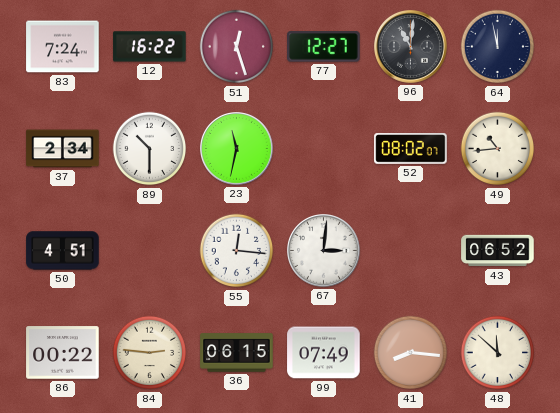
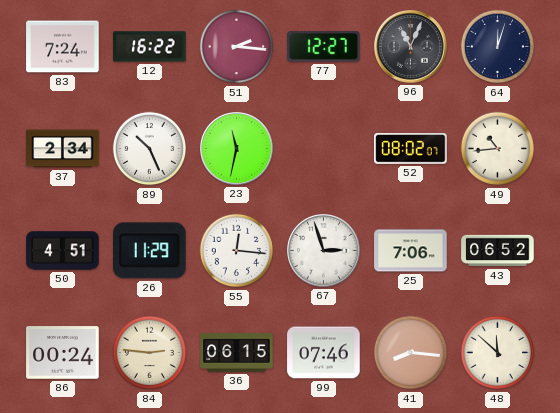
51: 12:27 -> 2:16 (237, 47)
96: 11:01 -> 11:04 (411, 47)
64: 11:58 -> 12:03 (498, 47)
89: 10:30 -> 10:26 (150, 149)
26: none -> 11:29 (149, 251)
67: 3:01 -> 2:57 (324, 251)
25: none -> 7:06 (411, 251)
86: 00:22 -> 00:24 (63, 353)
99: 07:49 -> 07:46 (324, 353)
